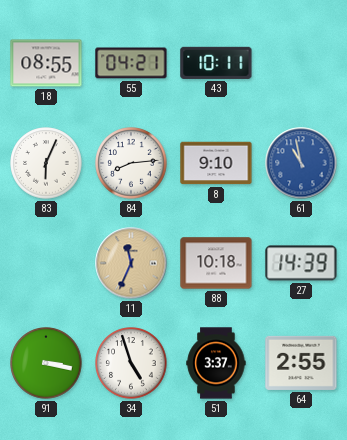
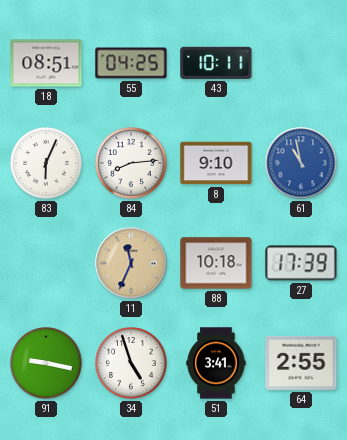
18: 08:55 -> 08:51 (46, 63)
55: 04:21 -> 04:25 (131, 63)
27: 14:39 -> 17:39 (301, 263)
91: 3:17 -> 9:17 (46, 363)
51: 3:37 -> 3:41 (216, 363)
